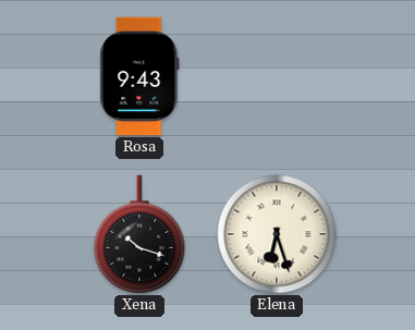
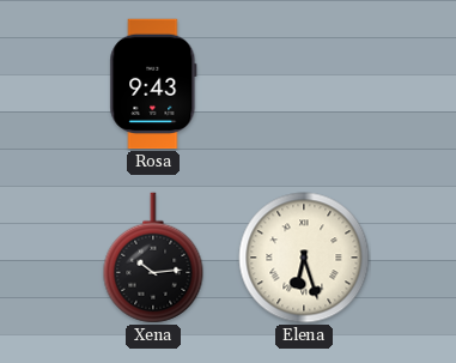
Xena: 10:18 -> 10:14 (153, 258)
